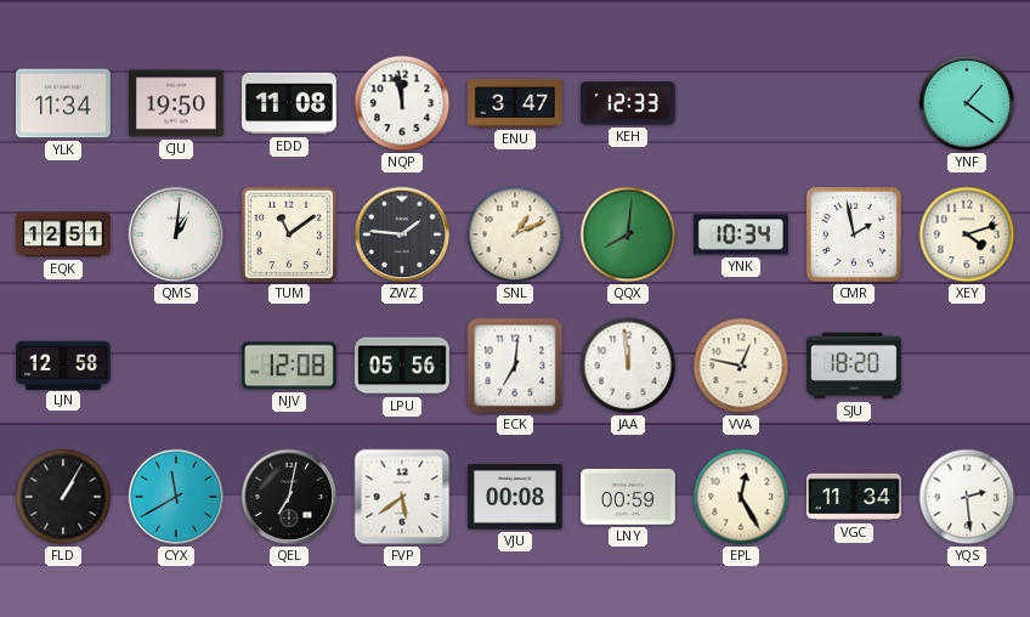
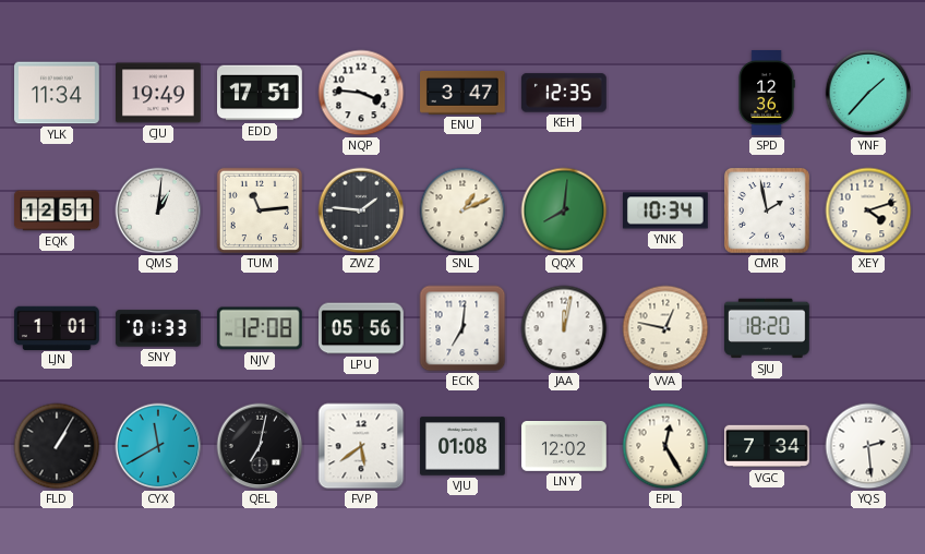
CJU: 19:50 -> 19:49 (159, 93)
EDD: 11:08 -> 17:51 (261, 93)
NQP: 11:58 -> 3:46 (361, 93)
KEH: 12:33 -> 12:35 (564, 93)
SPD: none -> 12:36 (767, 94)
YNF: 1:21 -> 1:37 (868, 93)
TUM: 11:09 -> 11:14 (260, 210)
LJN: 12:58 -> 1:01 (58, 327)
SNY: none -> 01:33 (158, 328)
JAA: 11:59 -> 12:02 (564, 328)
VJU: 00:08 -> 01:08 (464, 446)
LNY: 00:59 -> 12:02 (565, 447)
VGC: 11:34 -> 7:34 (768, 446)
